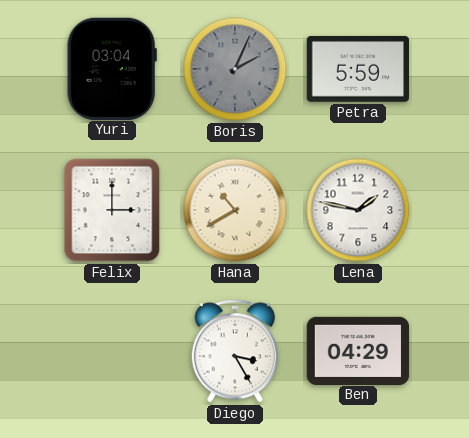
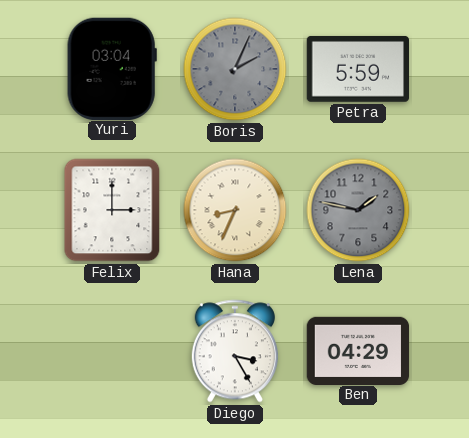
Hana: 10:40 -> 8:34 (235, 210)
Lena dial: white -> grey (358, 210)
